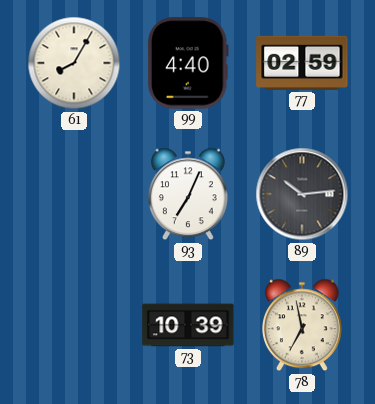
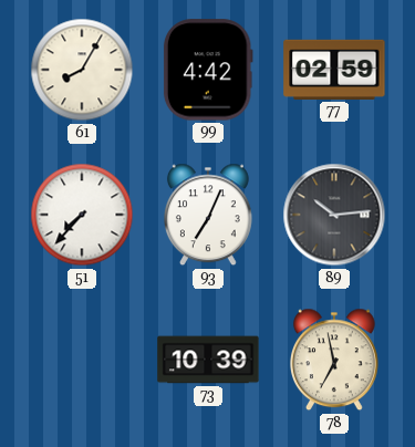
99: 4:40 -> 4:42 (208, 70)
51: none -> 7:37 (82, 215)
